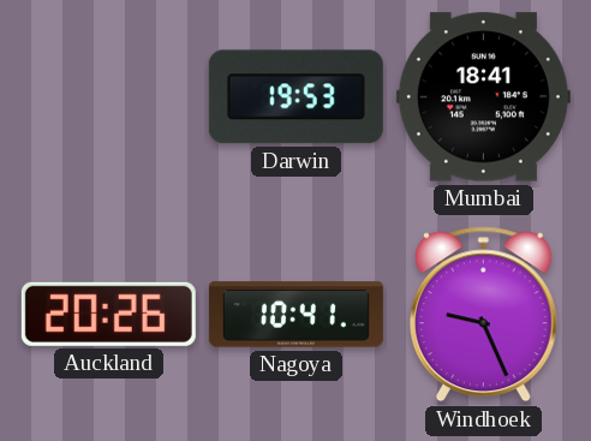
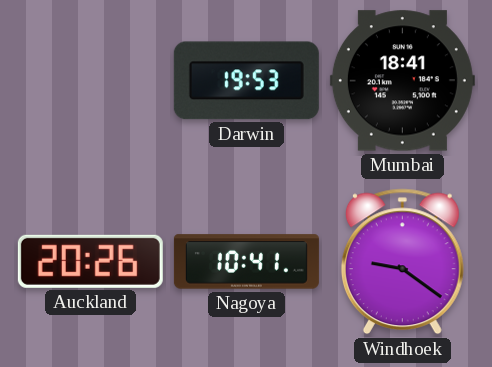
Windhoek: 9:26 -> 9:21 (402, 262)
